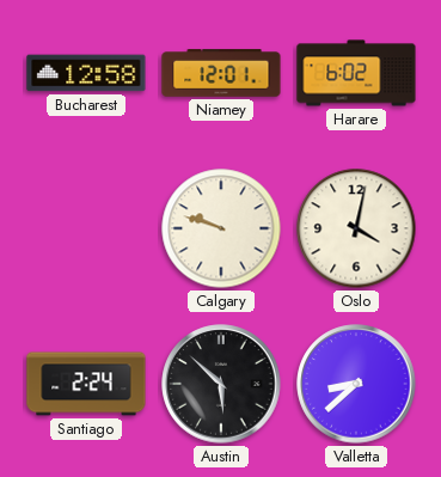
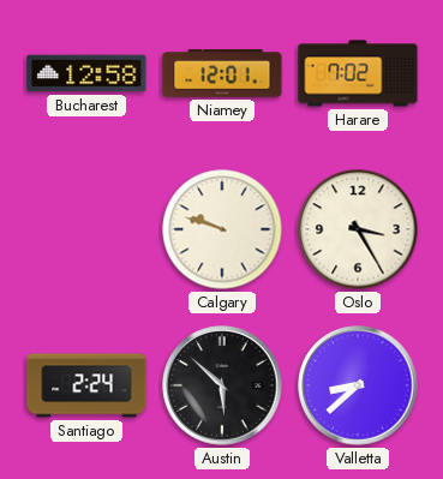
Harare: 6:02 -> 7:02 (358, 73)
Oslo: 4:02 -> 3:25 (358, 229)
